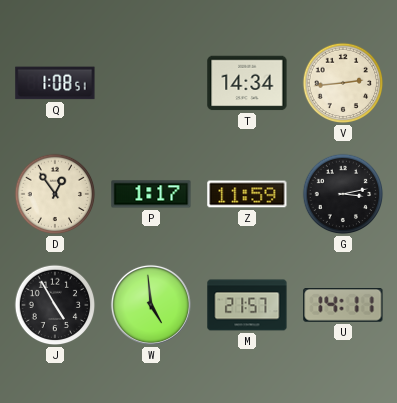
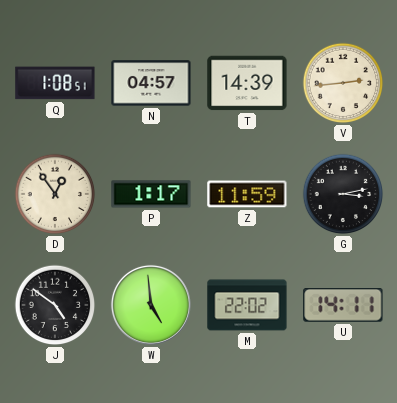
N: none -> 04:57 (151, 83)
T: 14:34 -> 14:39 (247, 83)
J: 4:55 -> 4:51 (55, 305)
M: 21:57 -> 22:02 (247, 305)
